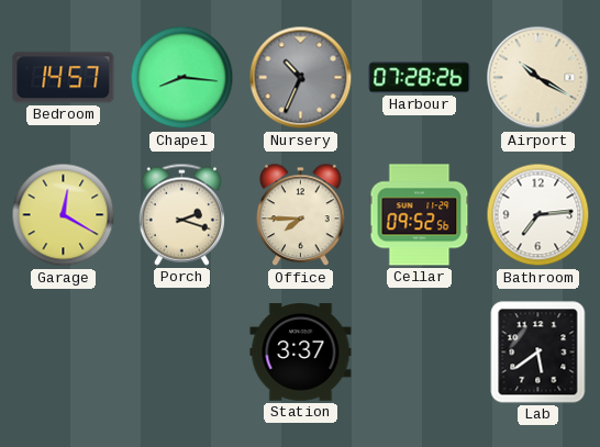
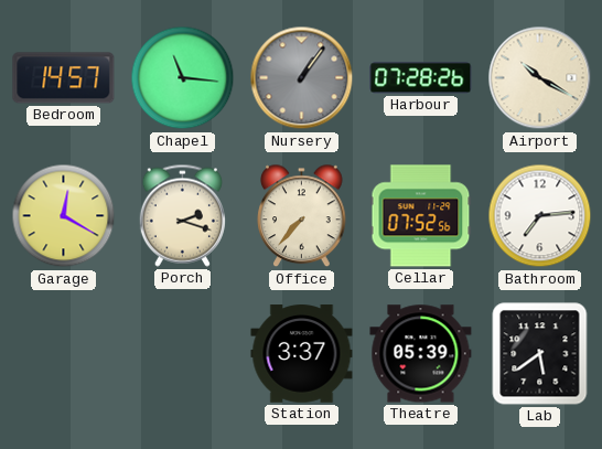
Chapel: 8:16 -> 11:16 (183, 78)
Nursery: 10:34 -> 1:06 (302, 78)
Office: 7:45 -> 7:37 (302, 216)
Cellar: 09:52 -> 07:52 (421, 216)
Theatre: none -> 05:39 (421, 354)
